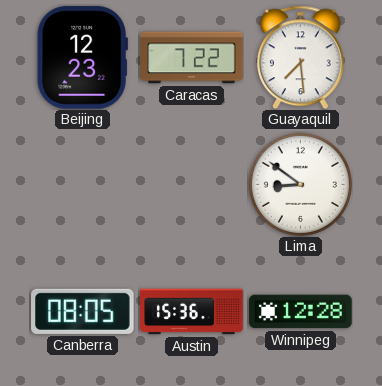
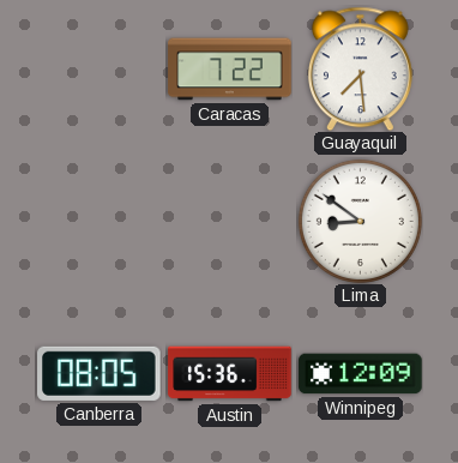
Beijing: 12:23 -> none (82, 58)
Winnipeg: 12:28 -> 12:09 (361, 374)
